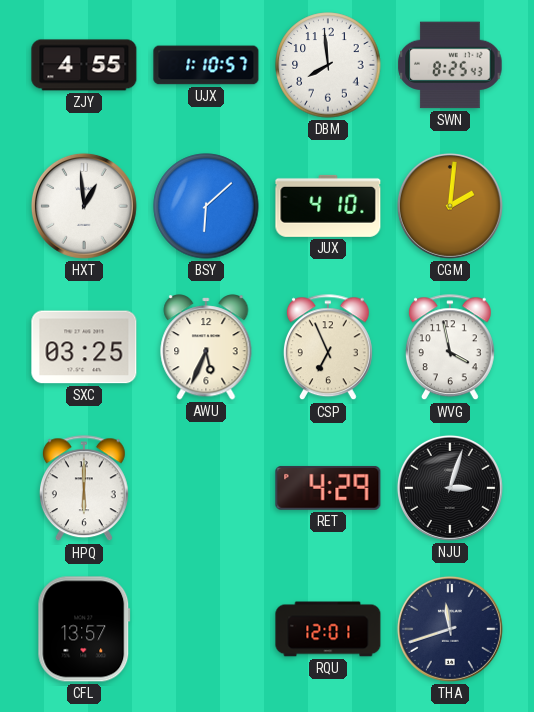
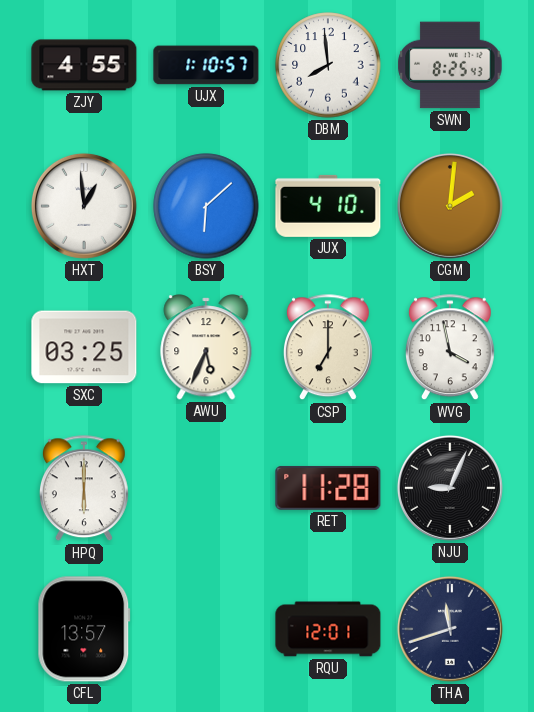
CSP: 6:56 -> 7:00 (328, 348)
RET: 4:29 -> 11:28 (328, 488)
NJU: 3:03 -> 9:04 (450, 488)
